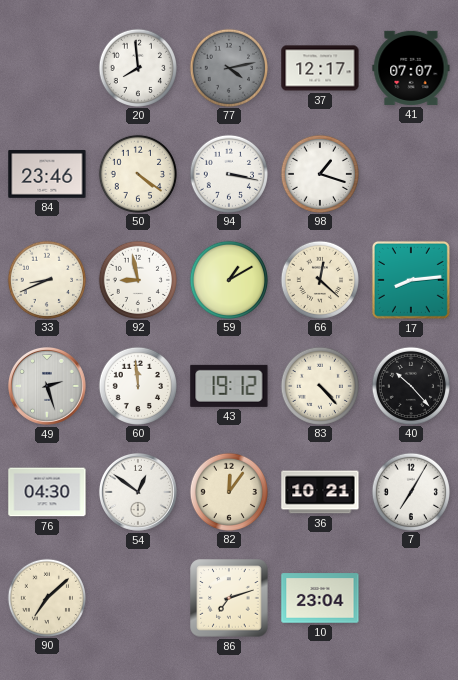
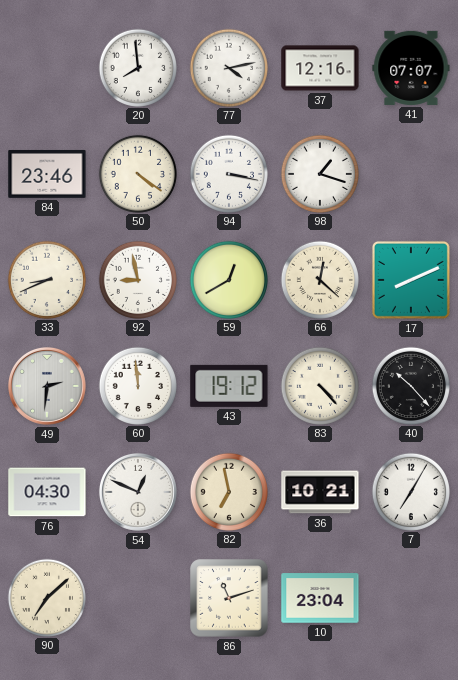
77 dial: grey -> white (228, 67)
37: 12:17 -> 12:16 (320, 68)
59: 1:10 -> 12:40 (228, 279)
17: 8:14 -> 8:11 (411, 280)
49: 2:27 -> 2:31 (47, 386)
54: 12:51 -> 12:49 (138, 492)
82: 12:06 -> 6:58 (228, 491)
86: 7:12 -> 11:12 (229, 598)
